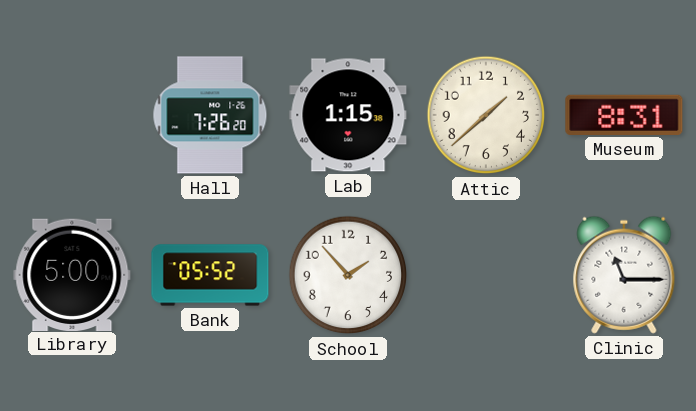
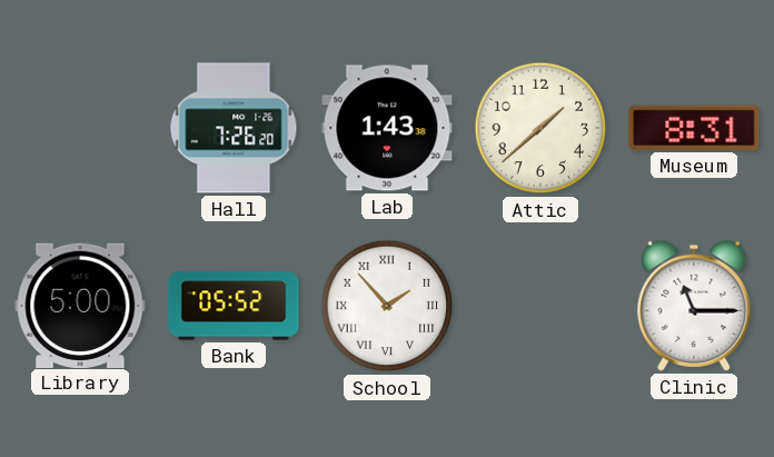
Lab: 1:15 -> 1:43 (387, 128)
School numerals: Arabic -> Roman (387, 306)
